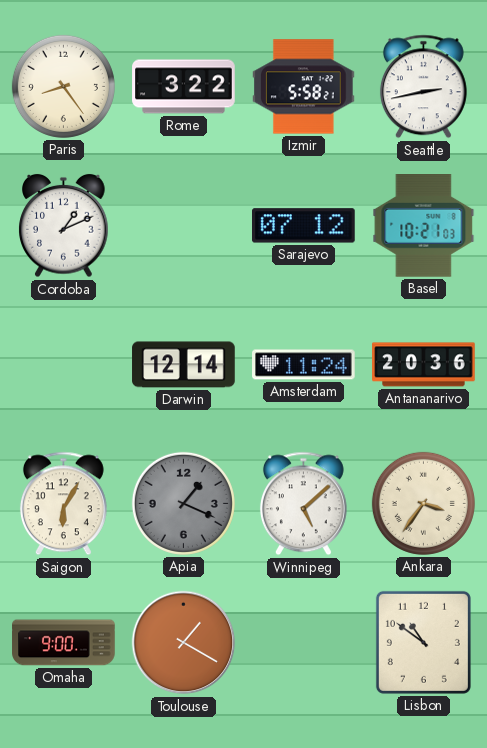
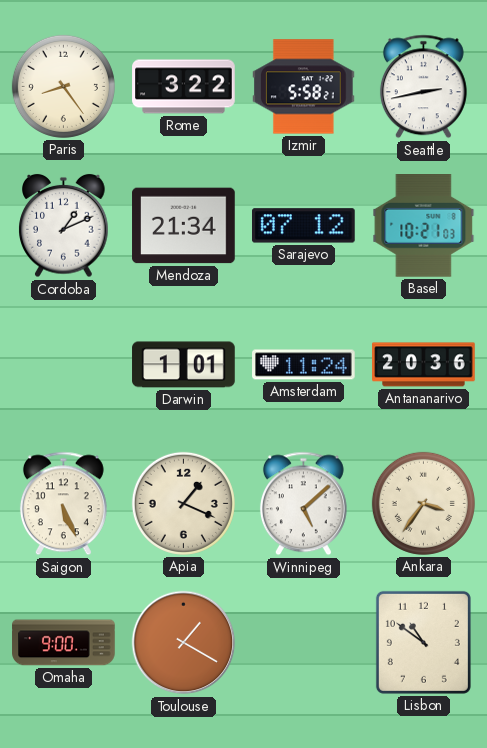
Mendoza: none -> 21:34 (184, 226)
Darwin: 12:14 -> 1:01 (184, 365)
Saigon: 6:05 -> 5:26 (63, 504)
Apia dial: grey -> cream (183, 503)
